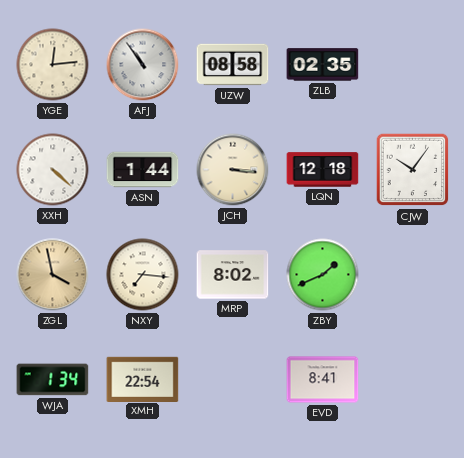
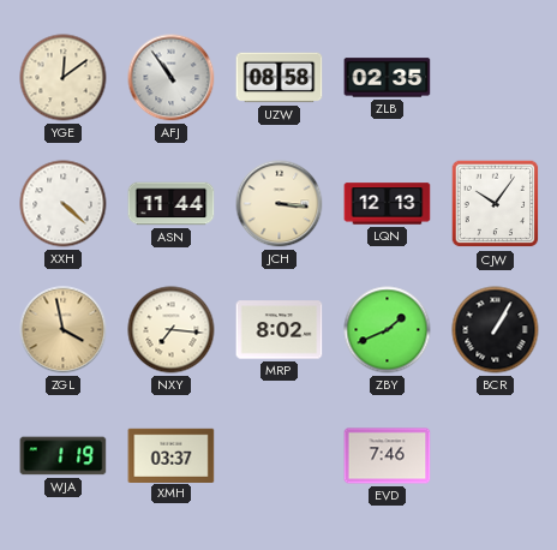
YGE: 12:14 -> 12:09 (64, 78)
ASN: 1:44 -> 11:44 (172, 204)
LQN: 12:18 -> 12:13 (388, 204)
BCR: none -> 1:05 (496, 330)
WJA: 1:34 -> 1:19 (64, 456)
XMH: 22:54 -> 03:37 (172, 455)
EVD: 8:41 -> 7:46 (388, 456)
